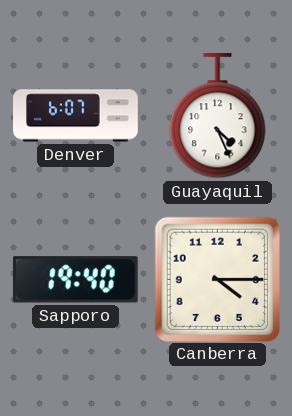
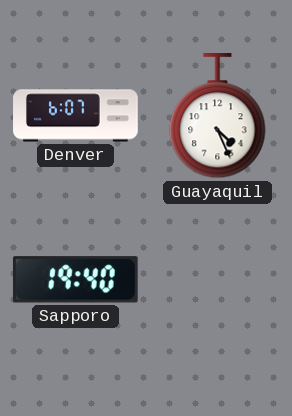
Canberra: 4:15 -> none (217, 279)
